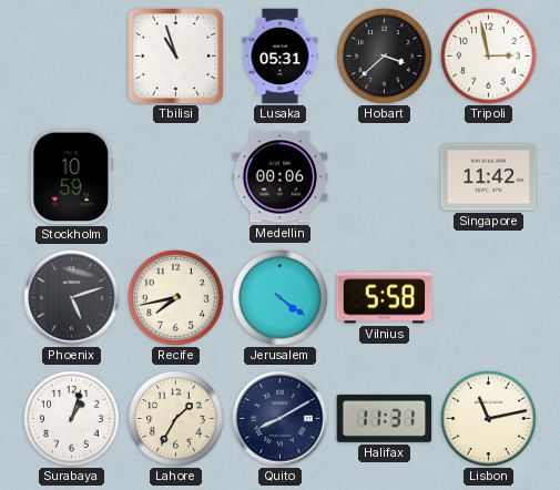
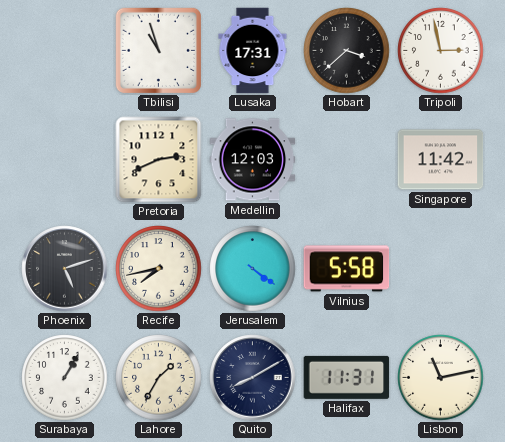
Lusaka: 05:31 -> 17:31 (253, 51)
Stockholm: 10:59 -> none (72, 177)
Pretoria: none -> 2:41 (159, 160)
Medellin: 00:06 -> 12:03 (253, 160)
Surabaya: 1:03 -> 1:05 (65, 378)
